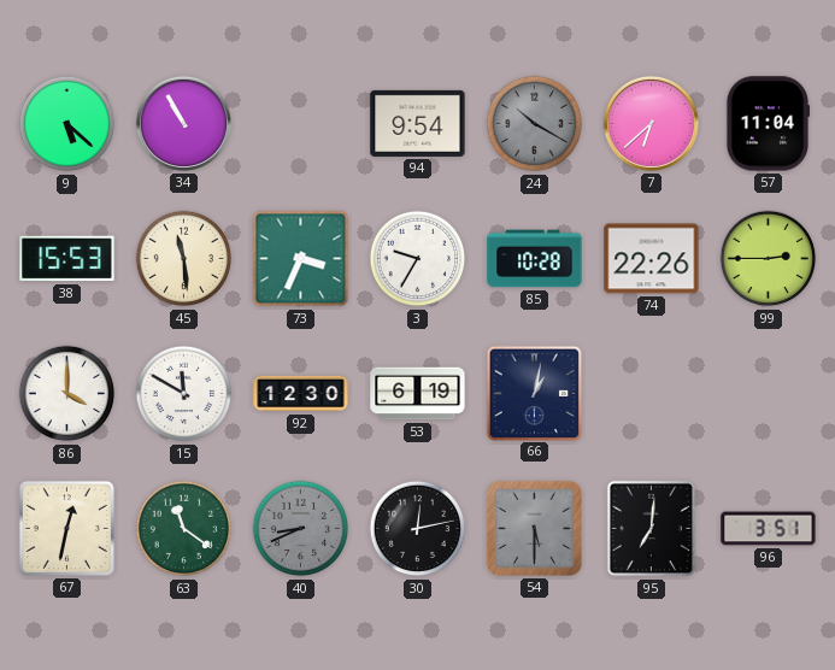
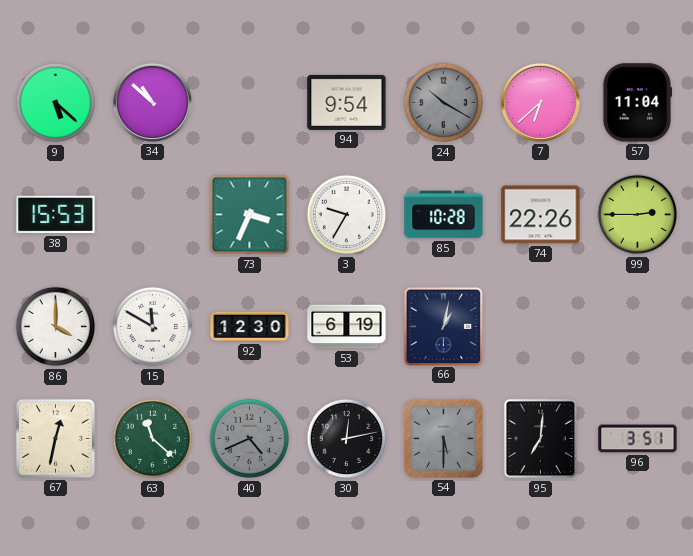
34: 10:55 -> 10:52 (152, 102)
45: 11:29 -> none (184, 259)
63: 11:21 -> 11:22 (153, 439)
40: 8:41 -> 4:41 (250, 439)
